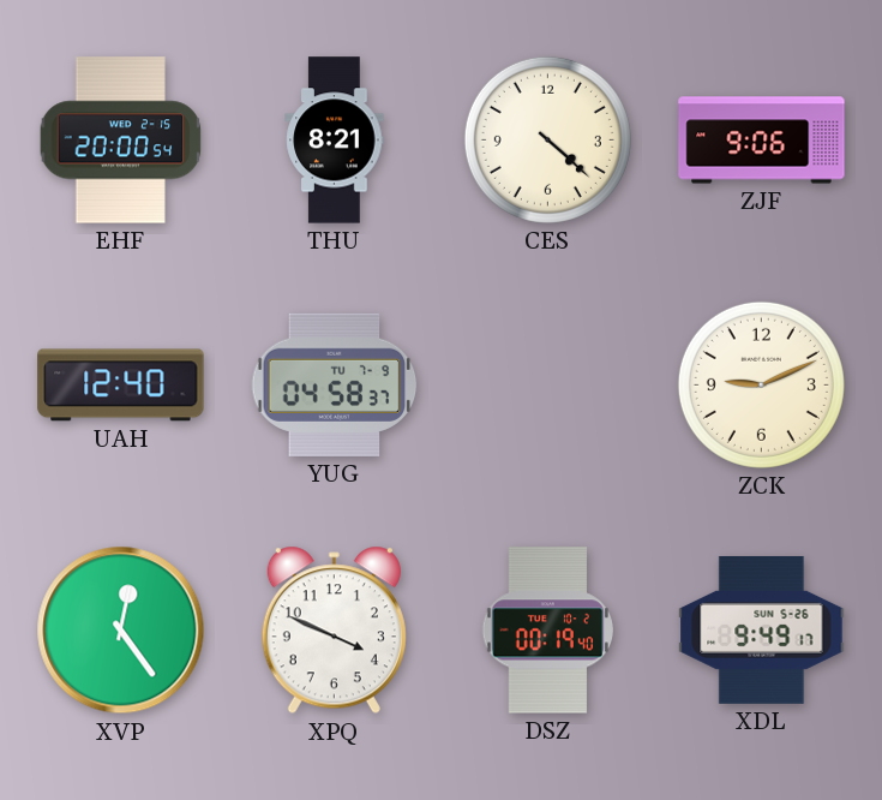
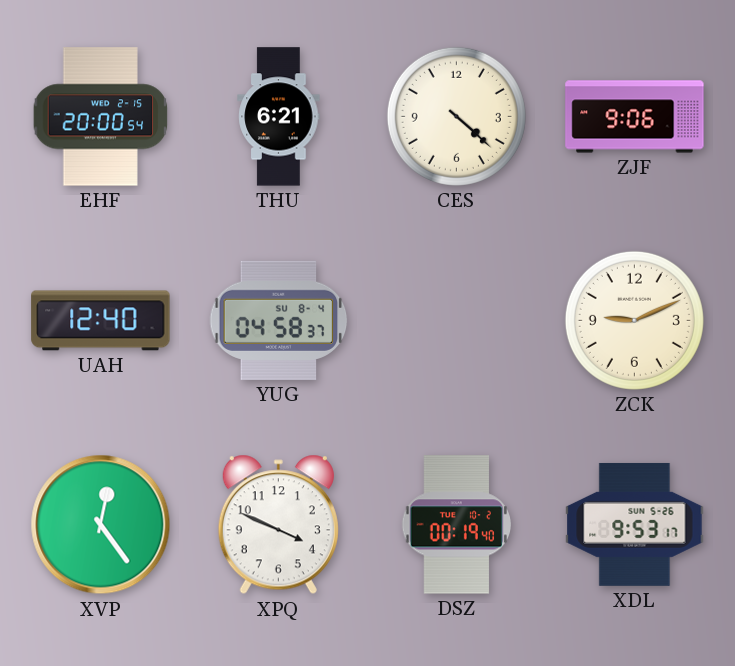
THU: 8:21 -> 6:21 (279, 117)
YUG date: TU 7-9 -> SU 8-4 (279, 320)
XDL: 9:49 -> 9:53 (635, 524)
